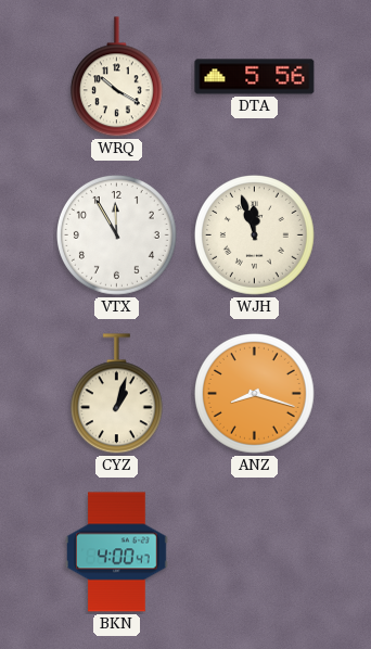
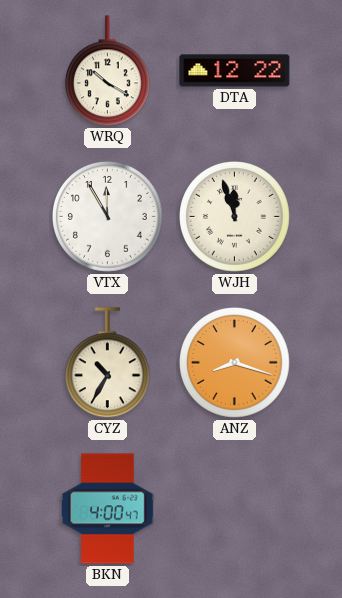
DTA: 5:56 -> 12:22 (235, 71)
CYZ: 1:03 -> 10:35 (107, 363)
